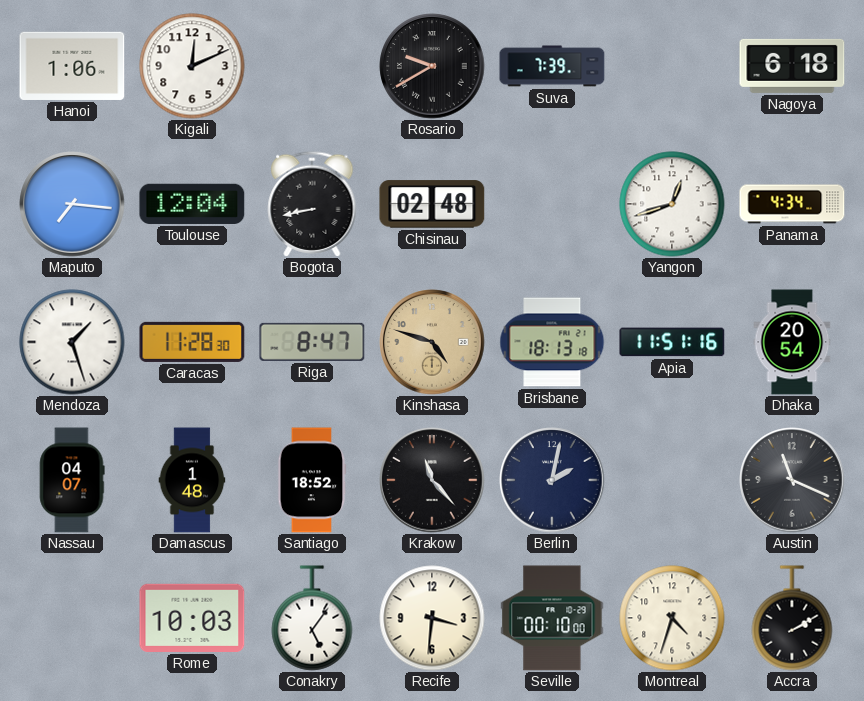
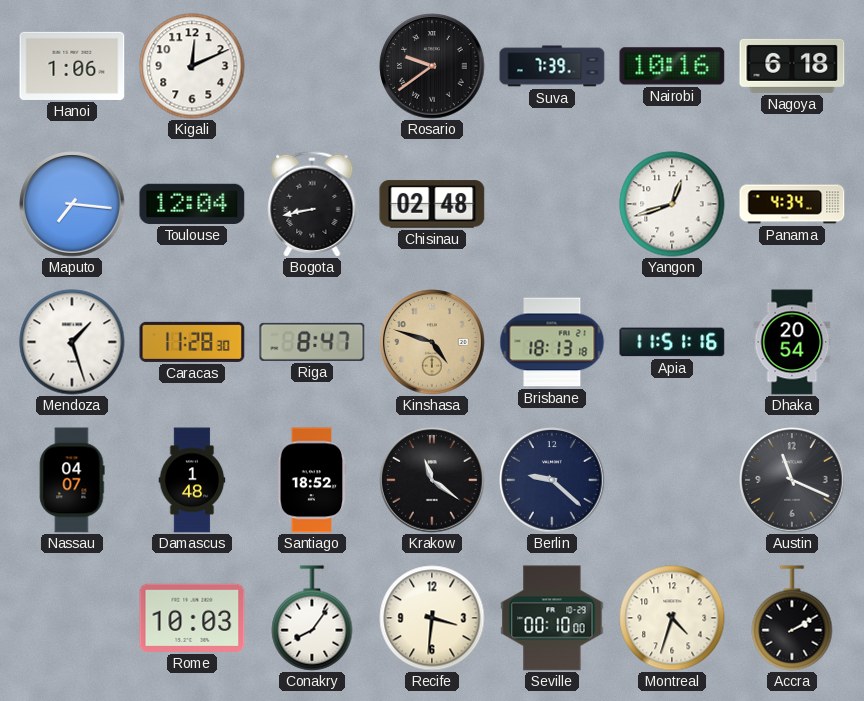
Rosario: 9:40 -> 9:39 (432, 66)
Nairobi: none -> 10:16 (672, 66)
Krakow: 11:23 -> 11:21 (432, 480)
Berlin: 2:02 -> 9:22 (552, 480)
Conakry: 5:06 -> 8:06 (312, 618)
